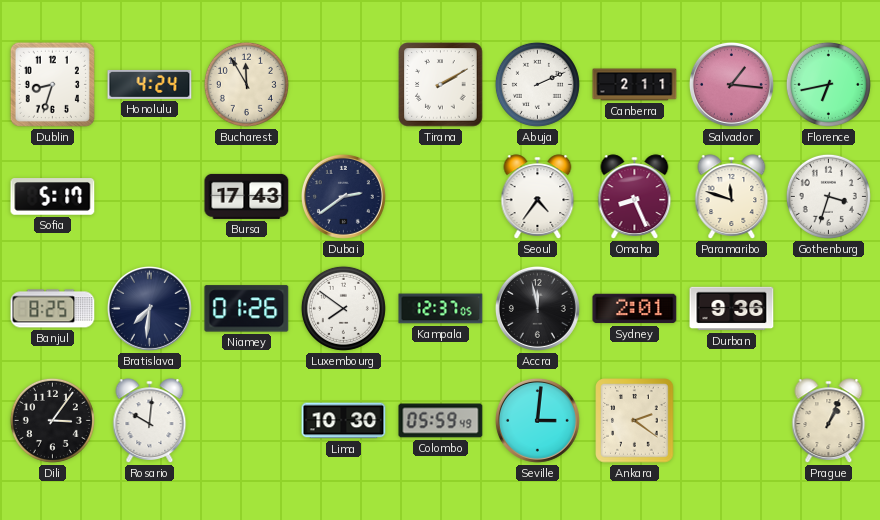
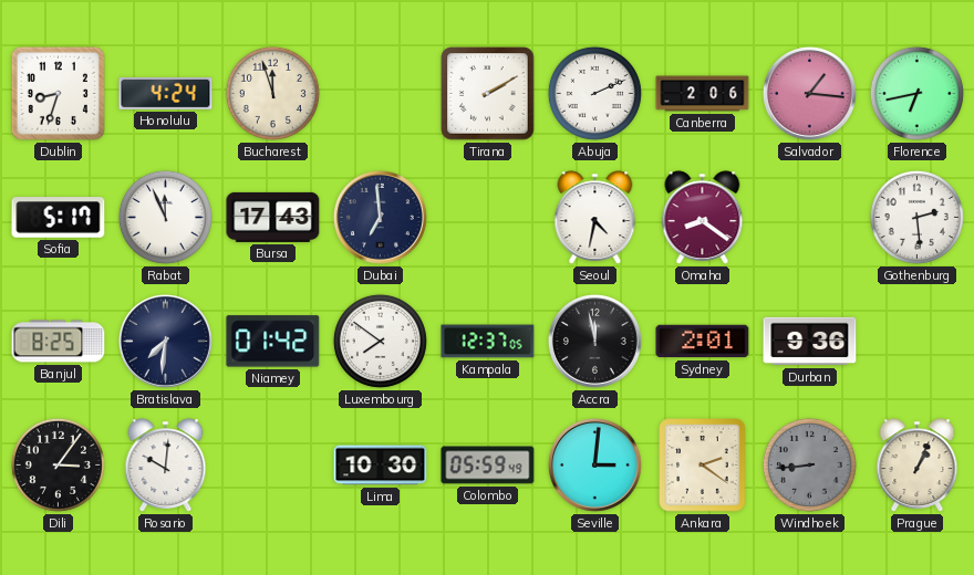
Bucharest: 11:55 -> 11:57 (272, 93)
Canberra: 2:11 -> 2:06 (703, 94)
Rabat: none -> 11:56 (165, 217)
Dubai: 2:39 -> 6:59 (380, 217)
Seoul: 4:36 -> 4:32 (595, 218)
Omaha: 8:26 -> 8:21 (703, 218)
Paramaribo: 11:48 -> none (732, 197)
Gothenburg: 3:33 -> 2:29 (916, 217)
Niamey: 01:26 -> 01:42 (273, 342)
Windhoek: none -> 8:44 (809, 464)
